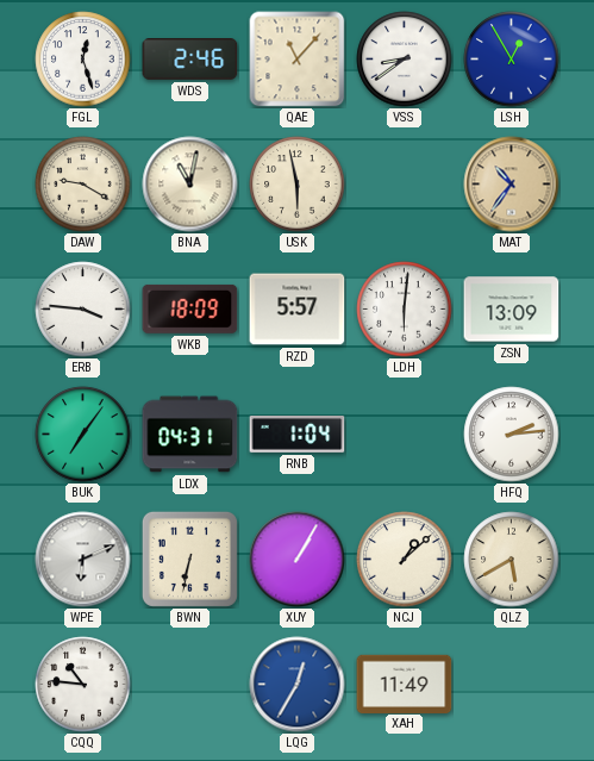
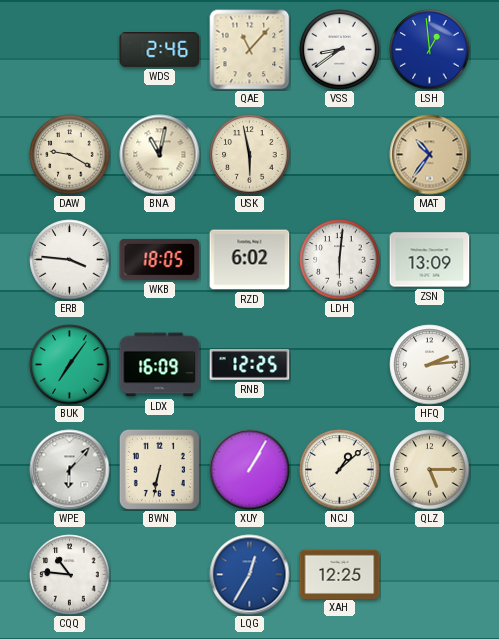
FGL: 12:27 -> none (83, 60)
LSH: 12:55 -> 12:59 (430, 50)
WKB: 18:09 -> 18:05 (160, 259)
RZD: 5:57 -> 6:02 (250, 260)
LDX: 04:31 -> 16:09 (160, 365)
RNB: 1:04 -> 12:25 (250, 365)
WPE: 6:11 -> 6:07 (70, 470)
QLZ: 5:40 -> 5:15 (430, 470)
XAH: 11:49 -> 12:25 (340, 574)
